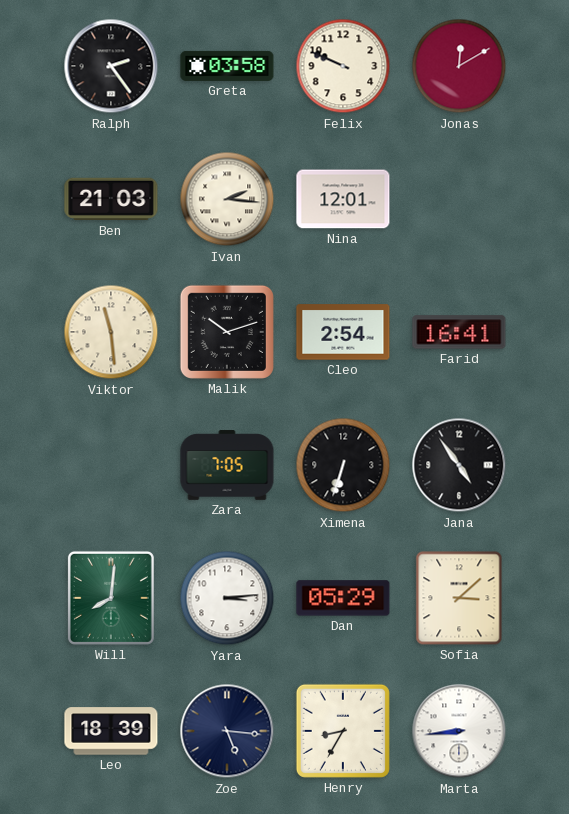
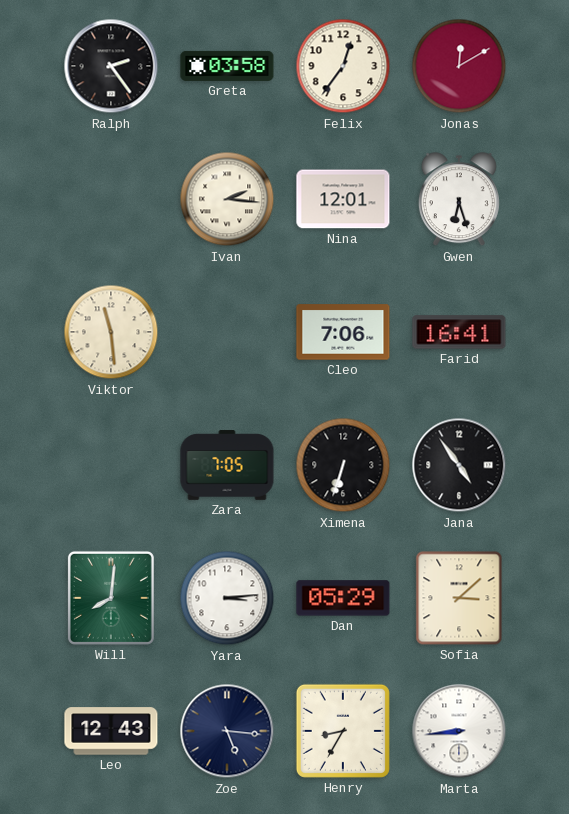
Felix: 9:49 -> 12:36 (343, 66)
Ben: 21:03 -> none (111, 199)
Gwen: none -> 6:27 (459, 200)
Malik: 10:12 -> none (227, 332)
Cleo: 2:54 -> 7:06 (343, 332)
Leo: 18:39 -> 12:43 (111, 731)
